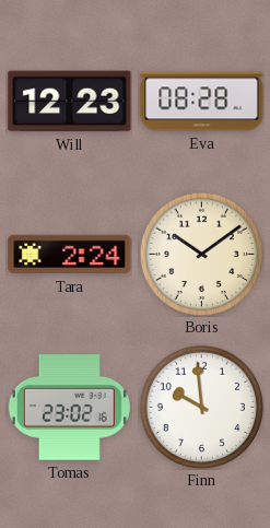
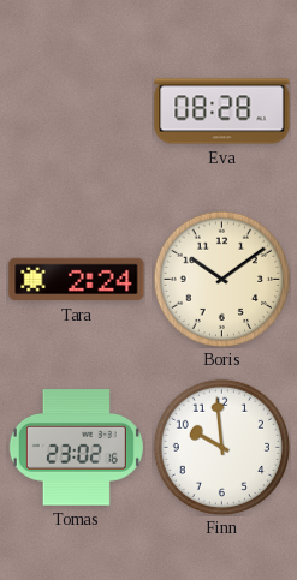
Will: 12:23 -> none (70, 102)
